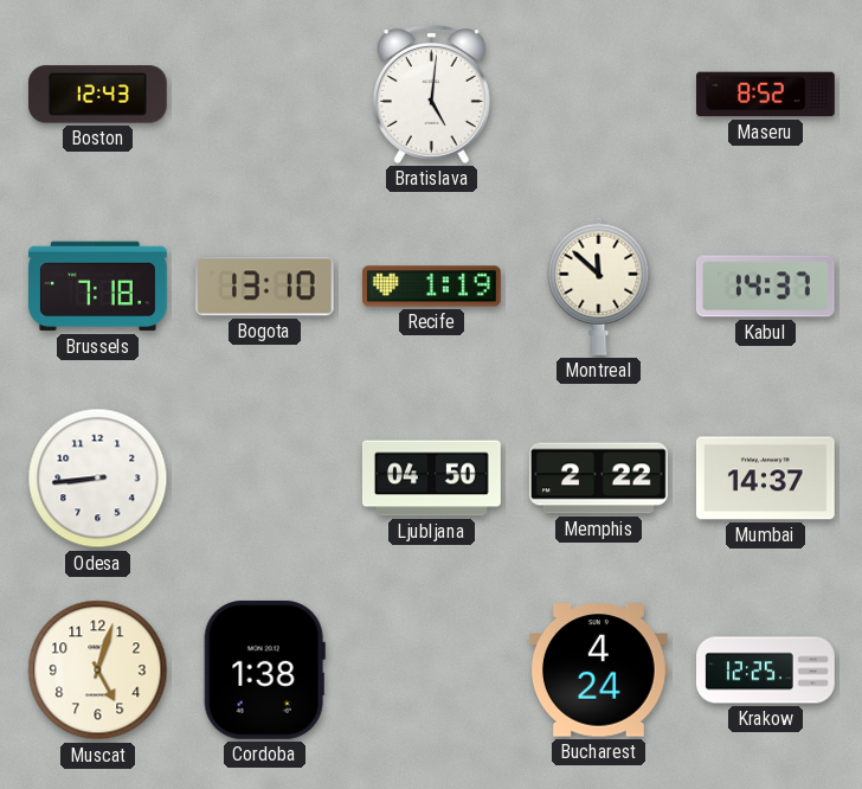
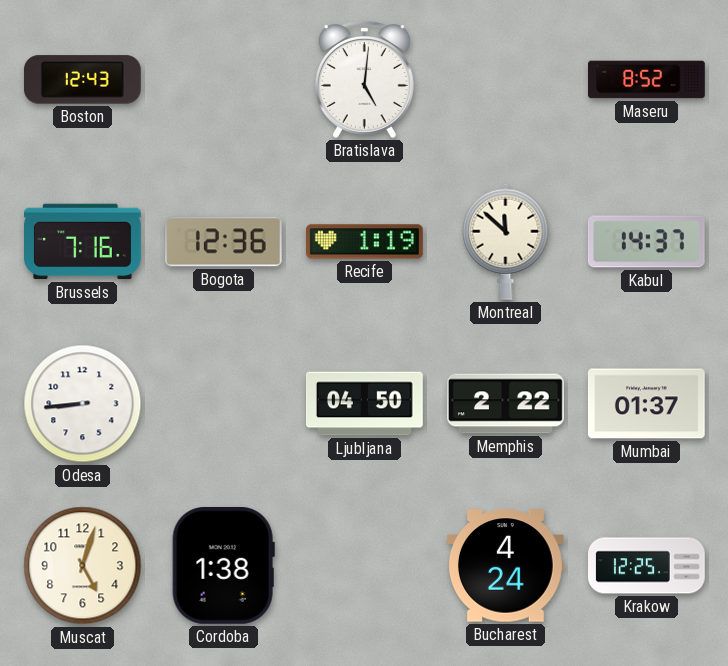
Brussels: 7:18 -> 7:16 (83, 242)
Bogota: 13:10 -> 12:36 (223, 242)
Mumbai: 14:37 -> 01:37 (646, 404)
